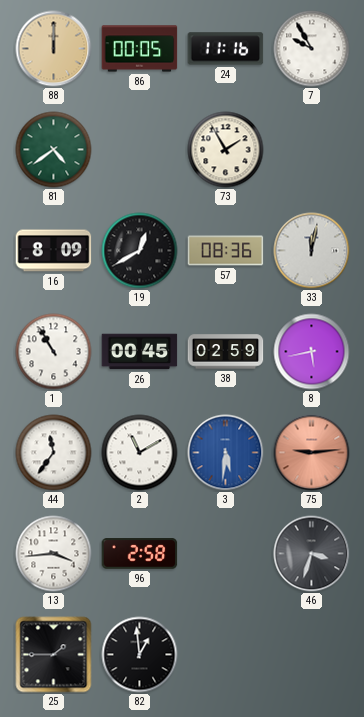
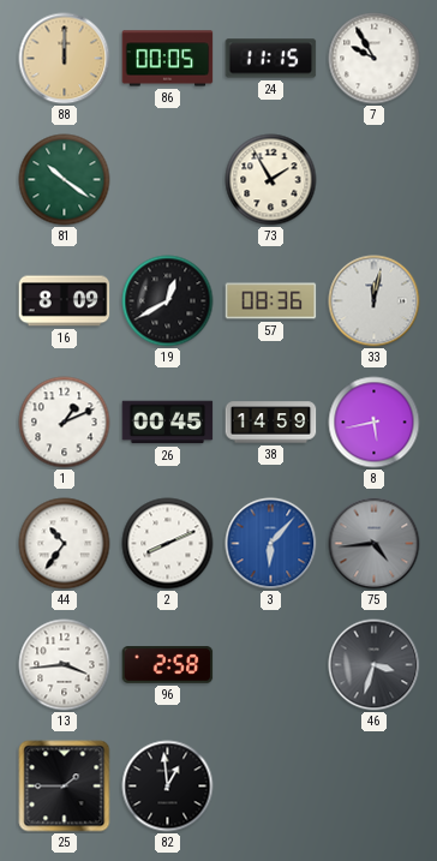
24: 11:16 -> 11:15 (271, 59)
81: 4:39 -> 10:21 (65, 180)
1: 10:55 -> 1:11 (65, 423)
38: 02:59 -> 14:59 (271, 423)
44: 11:36 -> 10:36 (65, 544)
2: 11:10 -> 8:11 (168, 544)
3: 5:31 -> 6:07 (271, 544)
75: 9:14 -> 4:44 (375, 544)
75 dial: salmon -> grey (375, 544)
